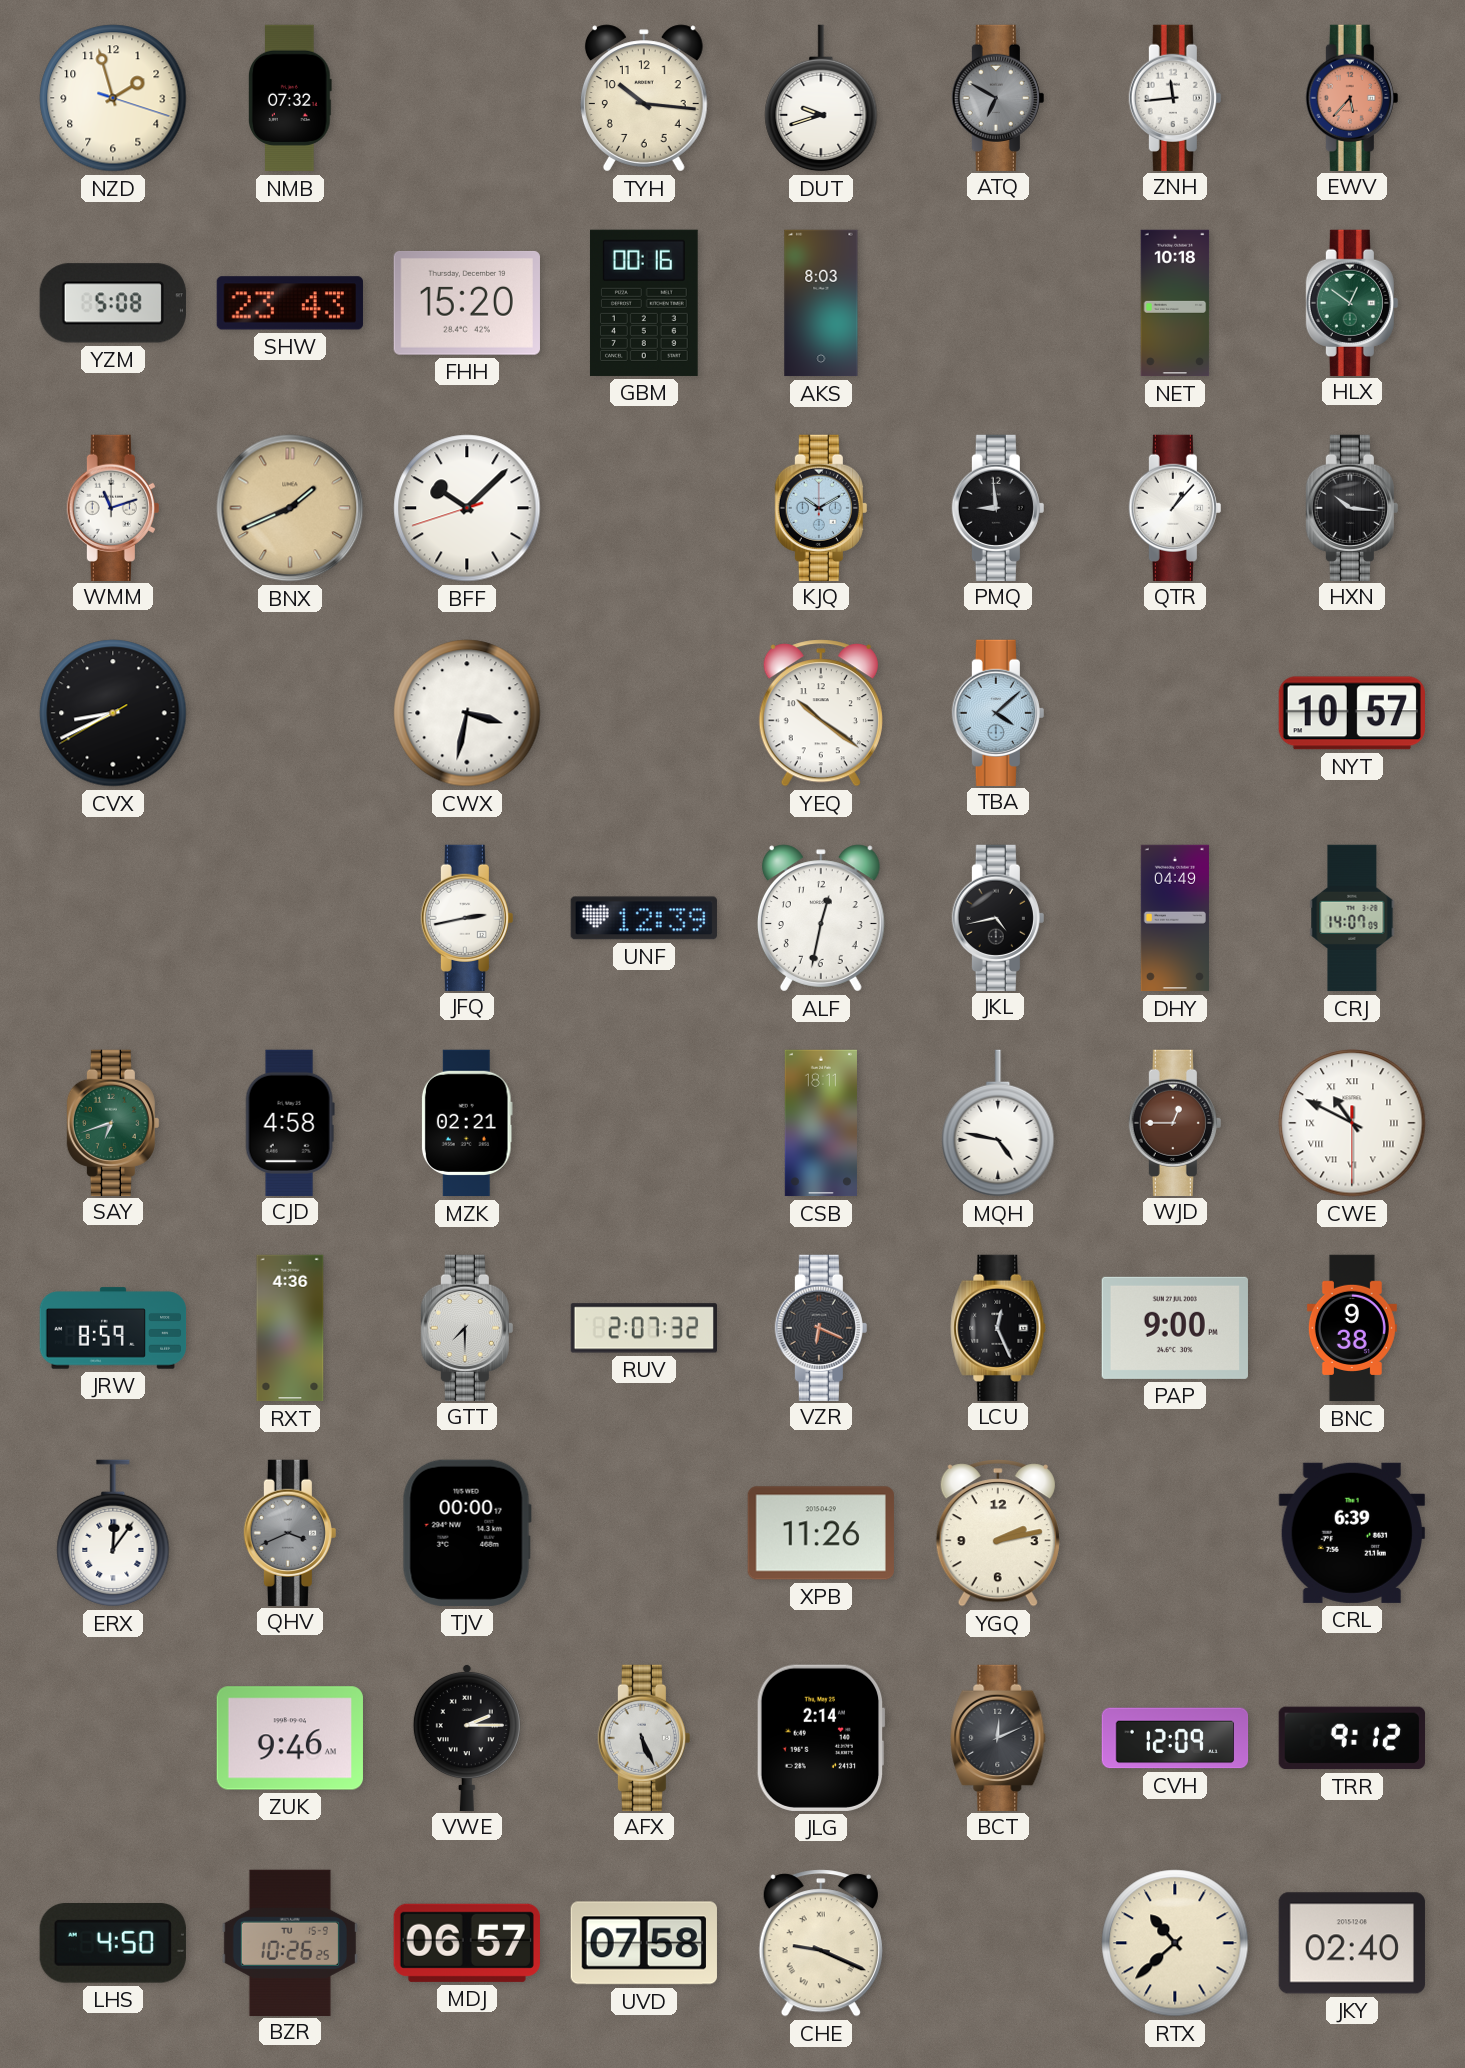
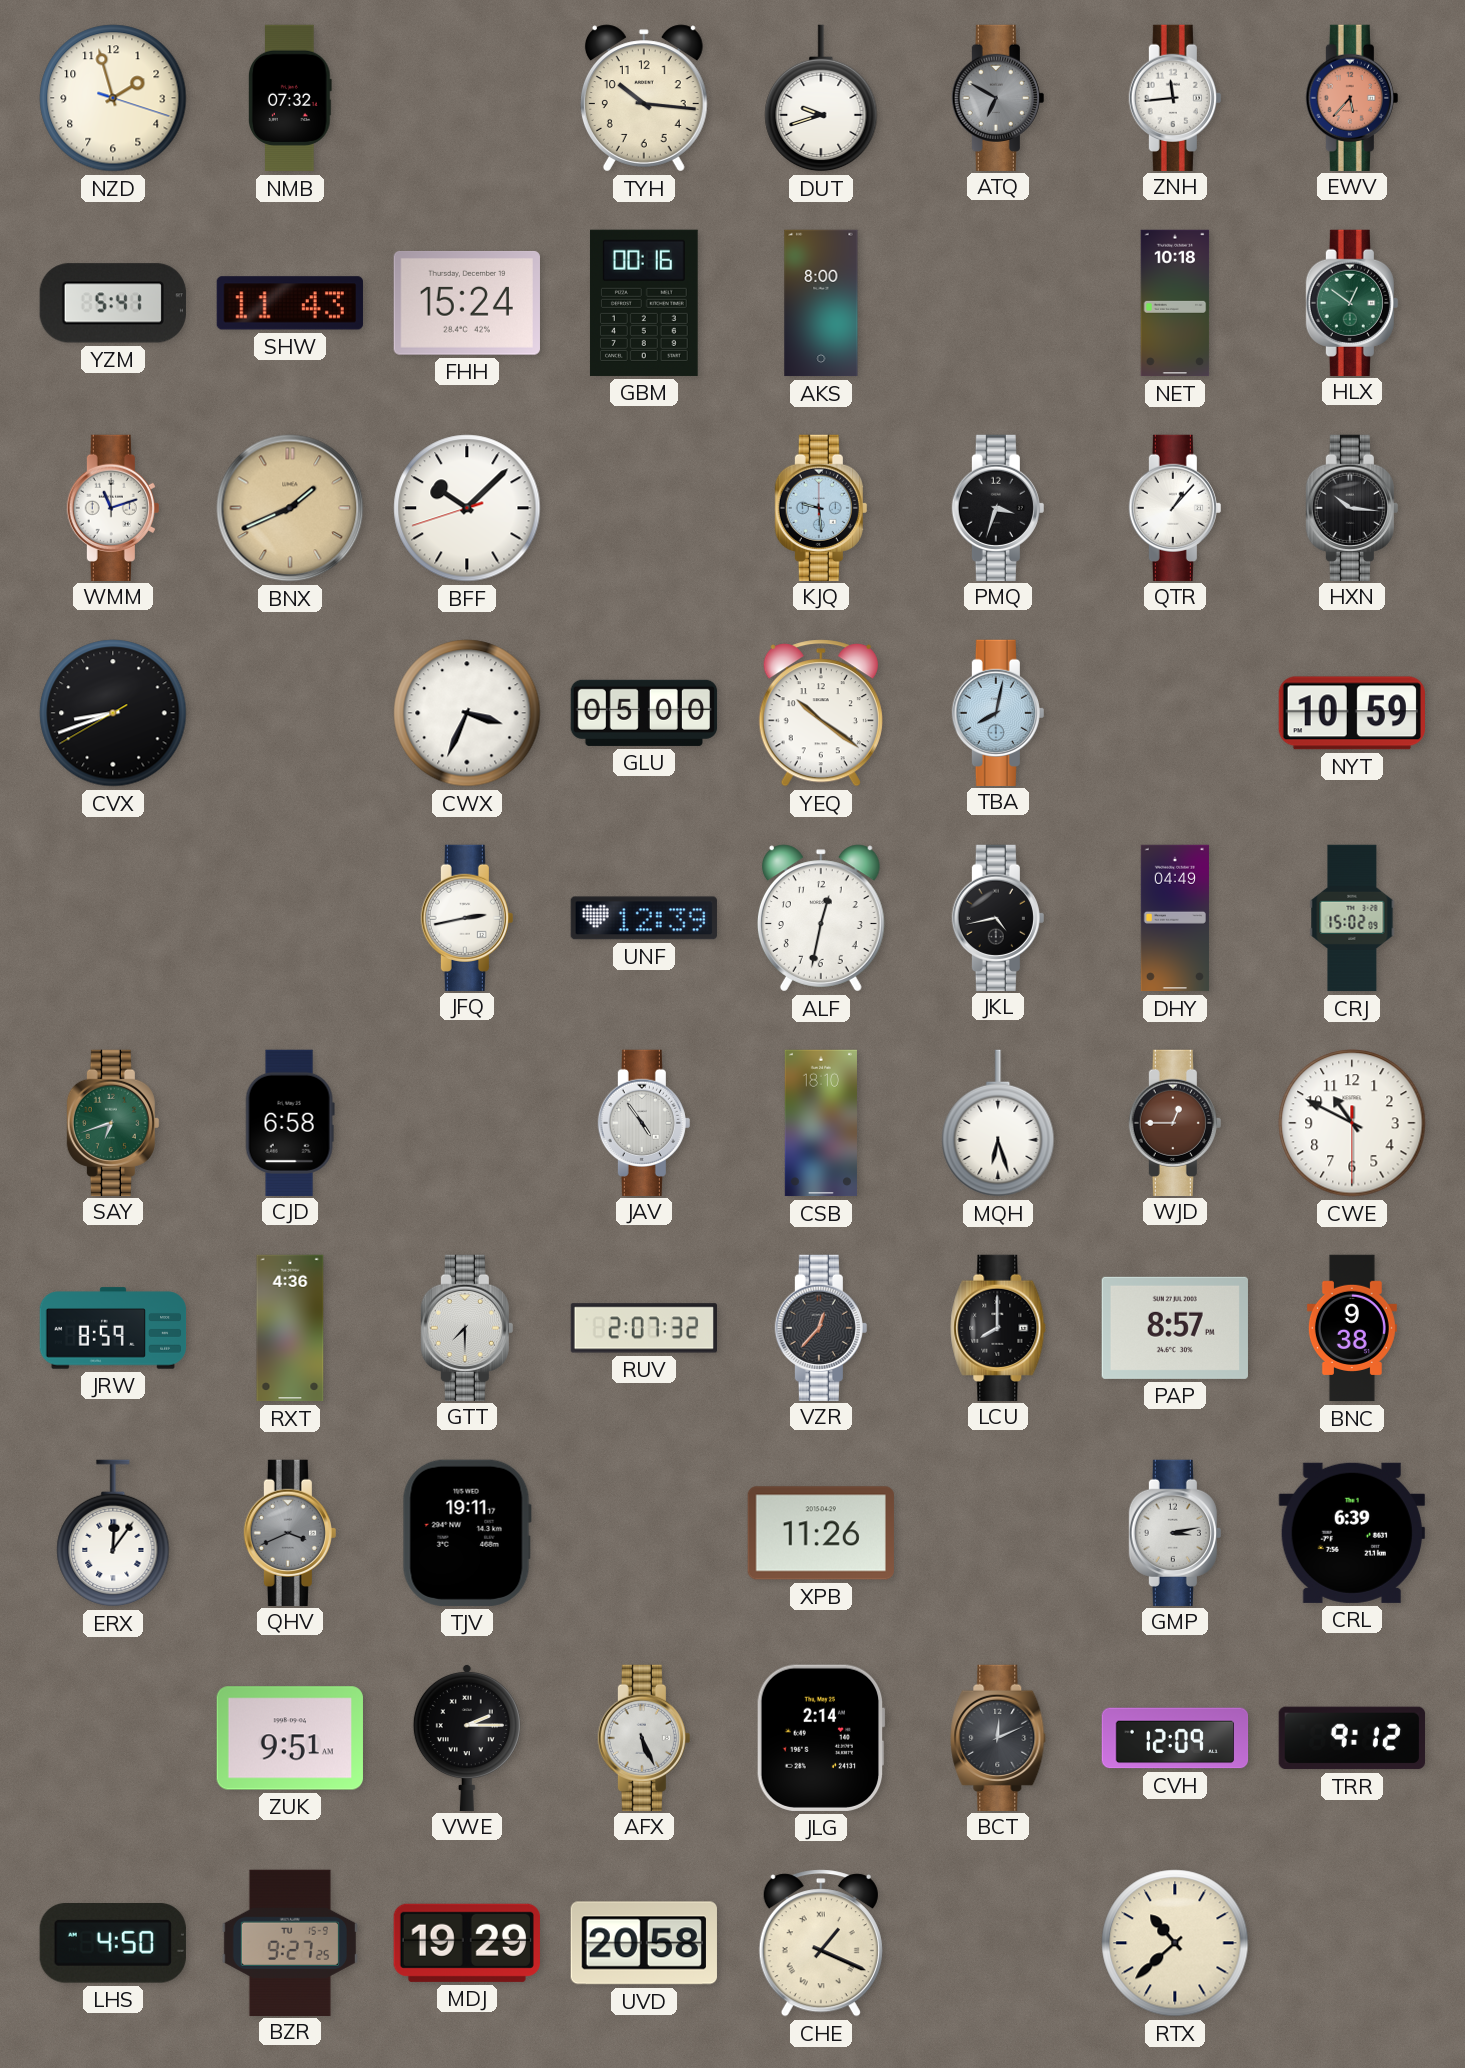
YZM: 5:08 -> 5:41 (113, 303)
SHW: 23:43 -> 11:43 (290, 303)
FHH: 15:20 -> 15:24 (467, 303)
AKS: 8:03 -> 8:00 (821, 303)
KJQ: 10:10 -> 9:29 (821, 507)
PMQ: 8:59 -> 3:33 (998, 507)
CVX: 8:40 -> 8:41 (113, 713)
CWX: 3:32 -> 3:34 (467, 713)
GLU: none -> 05:00 (644, 713)
TBA: 4:08 -> 8:02 (998, 712)
NYT: 10:57 -> 10:59 (1352, 713)
CRJ: 14:07 -> 15:02 (1352, 918)
CJD: 4:58 -> 6:58 (290, 1122)
MZK: 02:21 -> none (467, 1123)
JAV: none -> 4:54 (644, 1122)
CSB: 18:11 -> 18:10 (821, 1123)
MQH: 4:47 -> 6:27 (998, 1123)
CWE numerals: Roman -> Arabic (1352, 1123)
VZR: 6:19 -> 12:37 (821, 1327)
LCU: 12:26 -> 8:00 (998, 1327)
PAP: 9:00 -> 8:57 (1175, 1328)
TJV: 00:00 -> 19:11 (467, 1533)
YGQ: 2:13 -> none (998, 1533)
GMP: none -> 3:13 (1175, 1532)
ZUK: 9:46 -> 9:51 (290, 1738)
BZR: 10:26 -> 9:27 (290, 1942)
MDJ: 06:57 -> 19:29 (467, 1943)
UVD: 07:58 -> 20:58 (644, 1943)
CHE: 9:19 -> 1:19 (821, 1943)
JKY: 02:40 -> none (1352, 1943)
